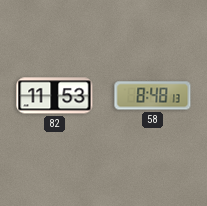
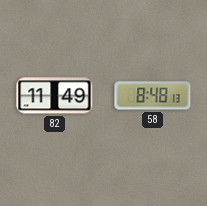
82: 11:53 -> 11:49 (55, 96)
